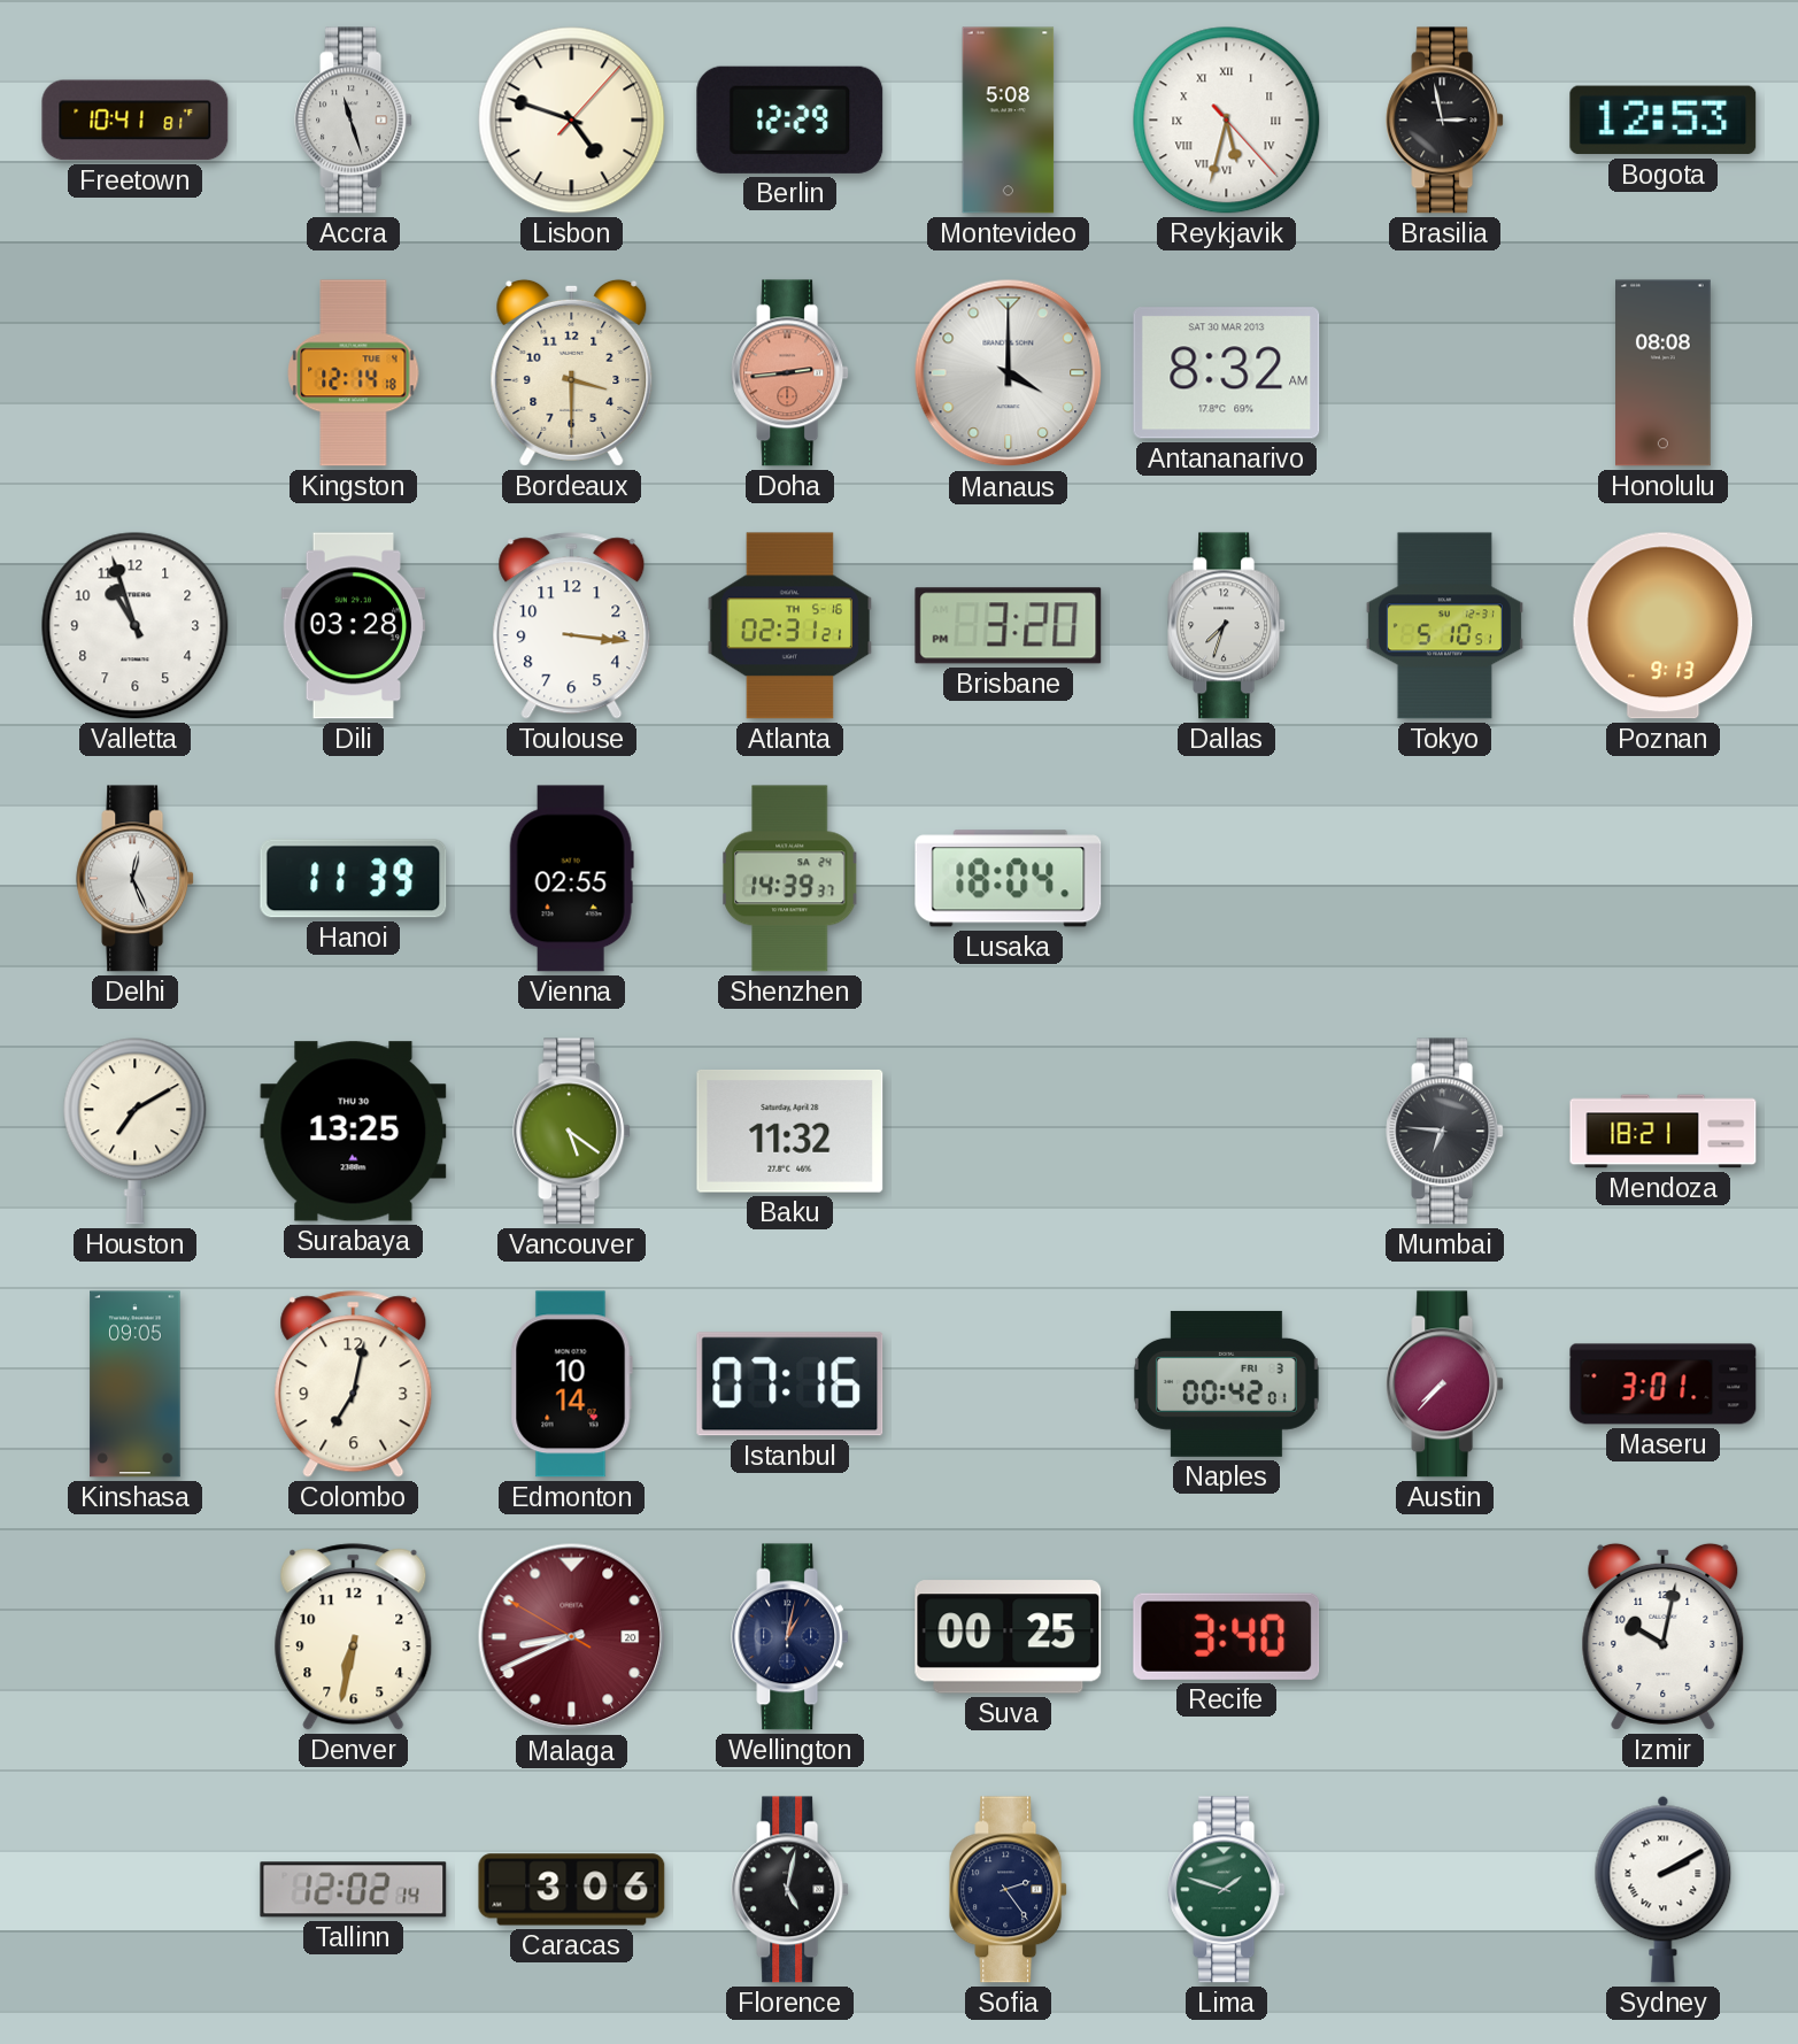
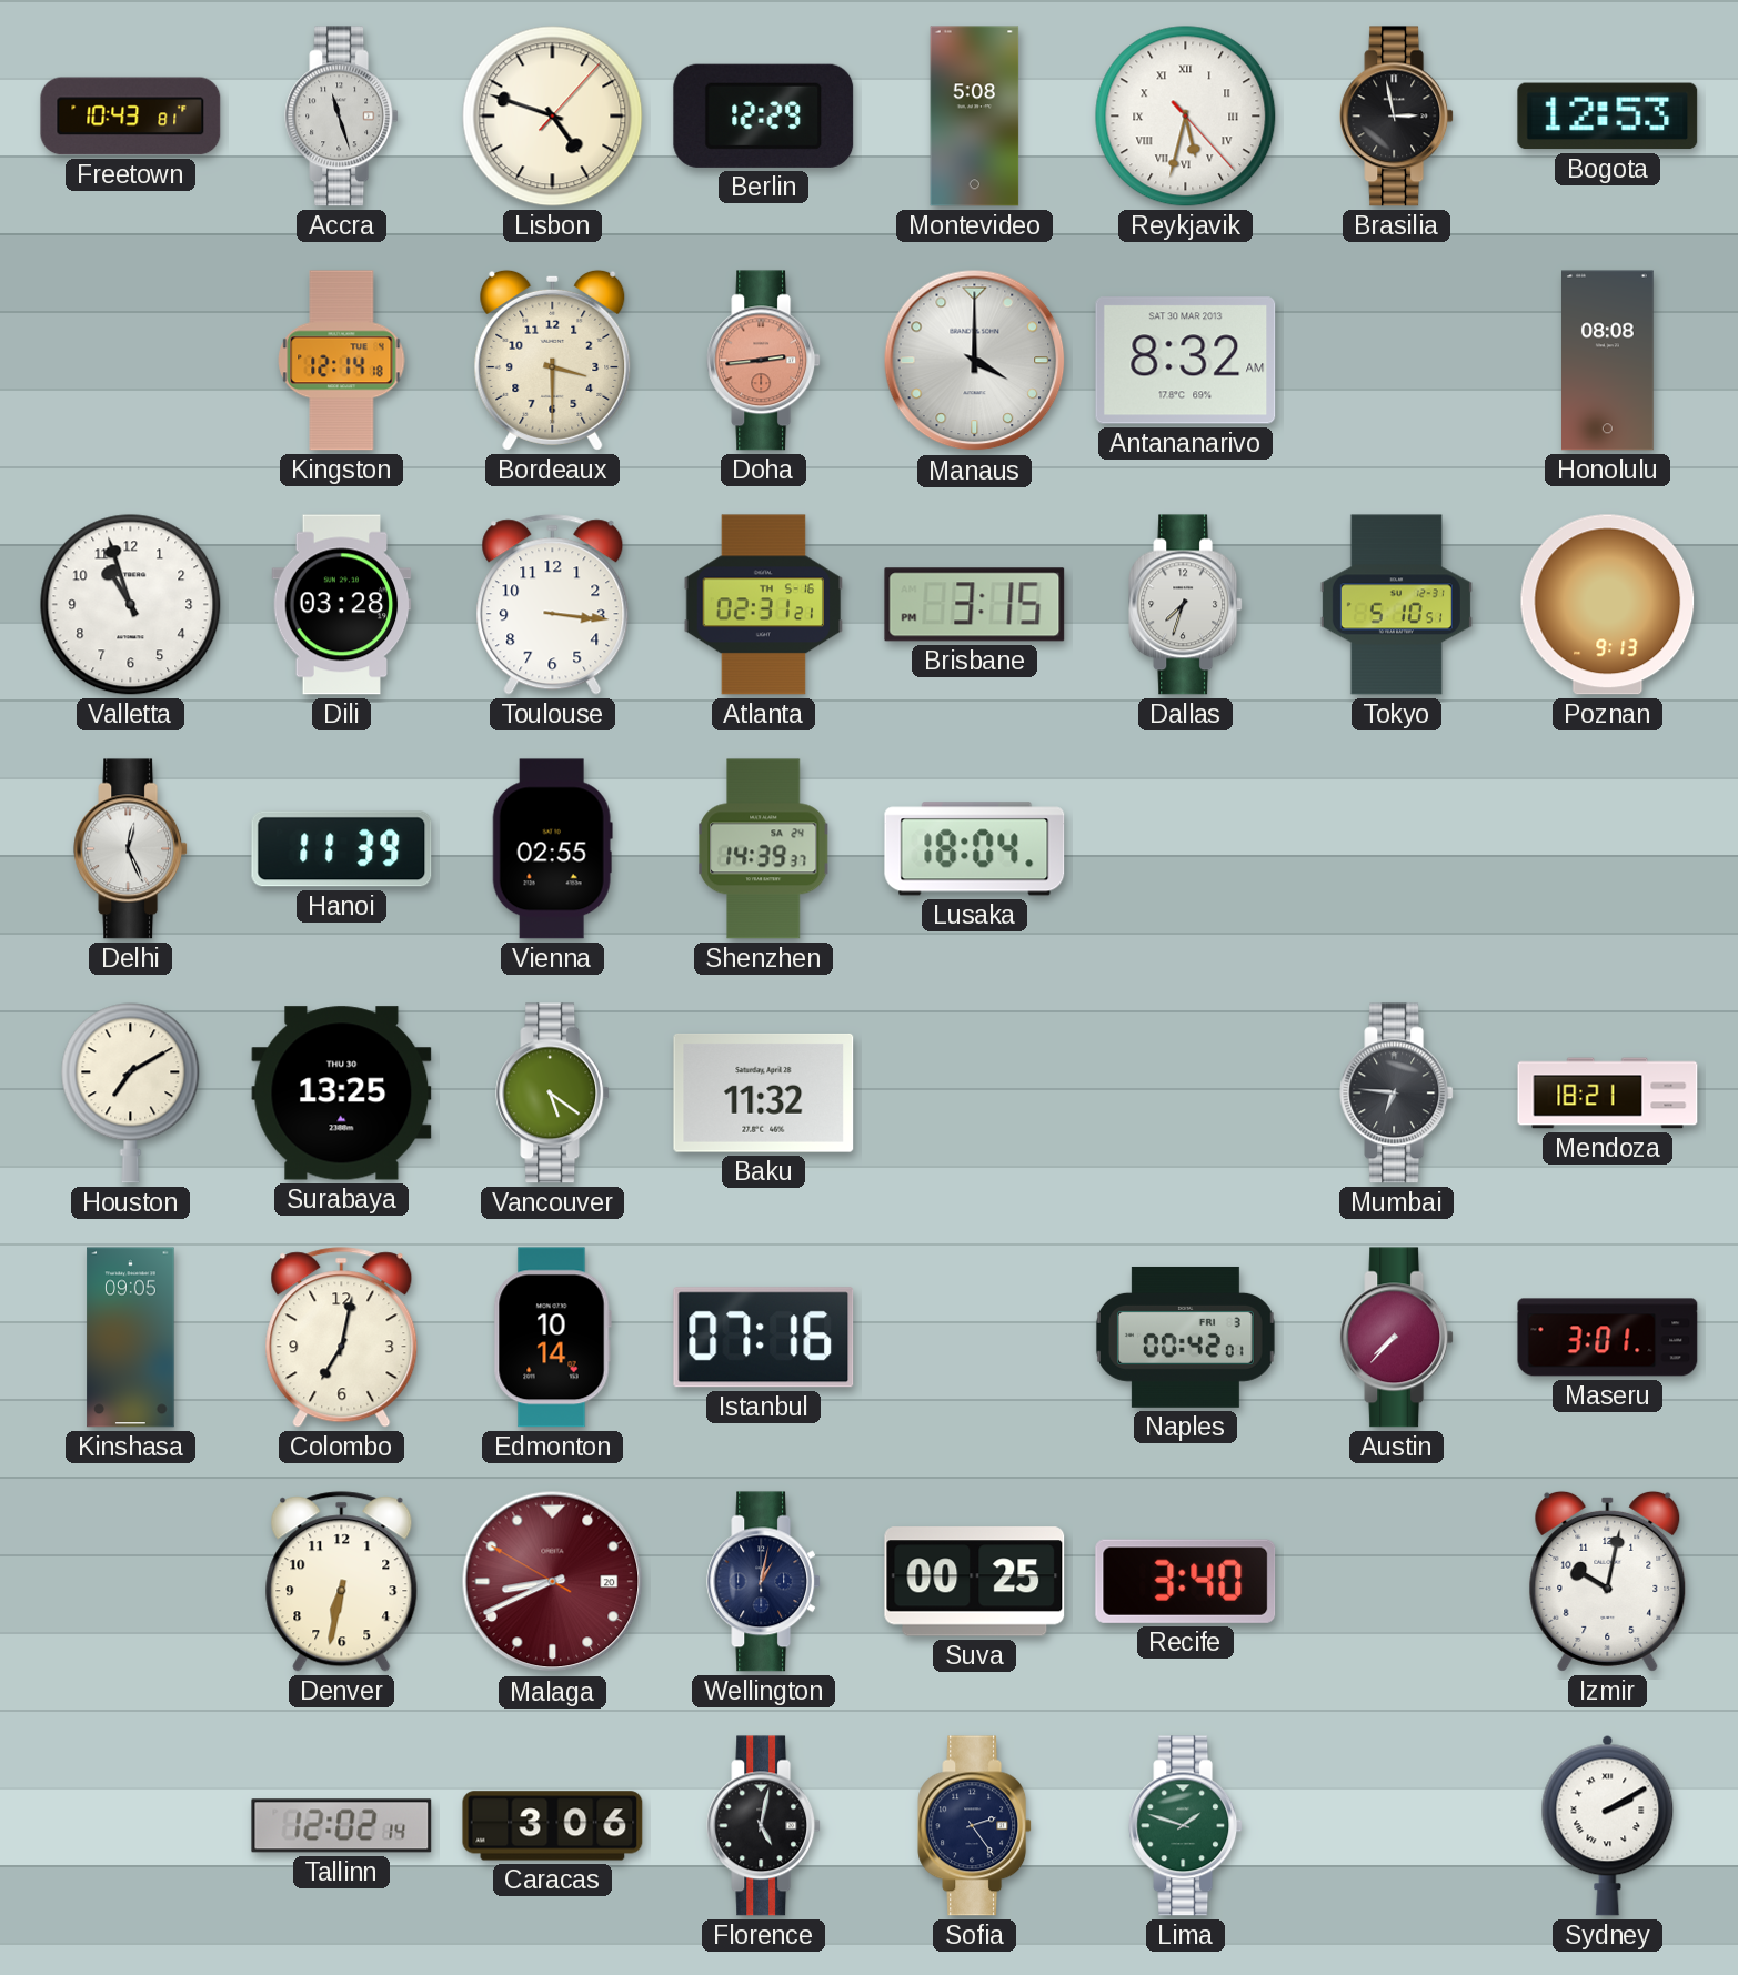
Freetown: 10:41 -> 10:43 (131, 117)
Brisbane: 3:20 -> 3:15 (975, 605)
